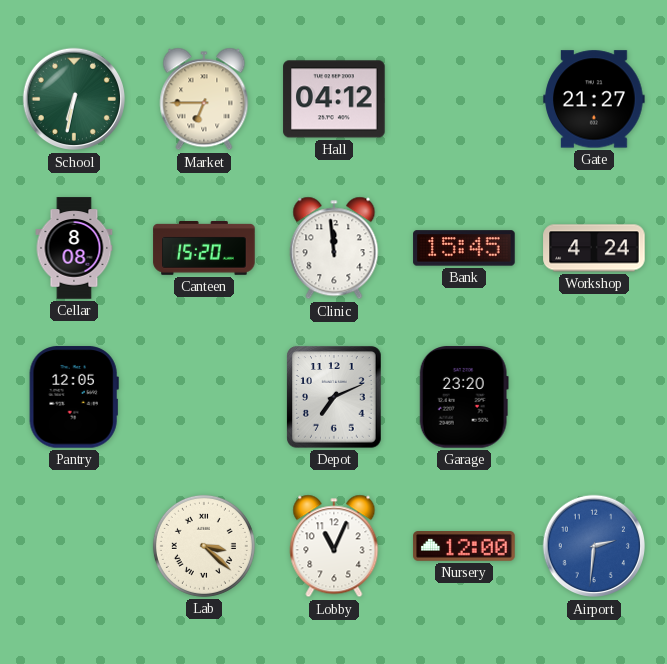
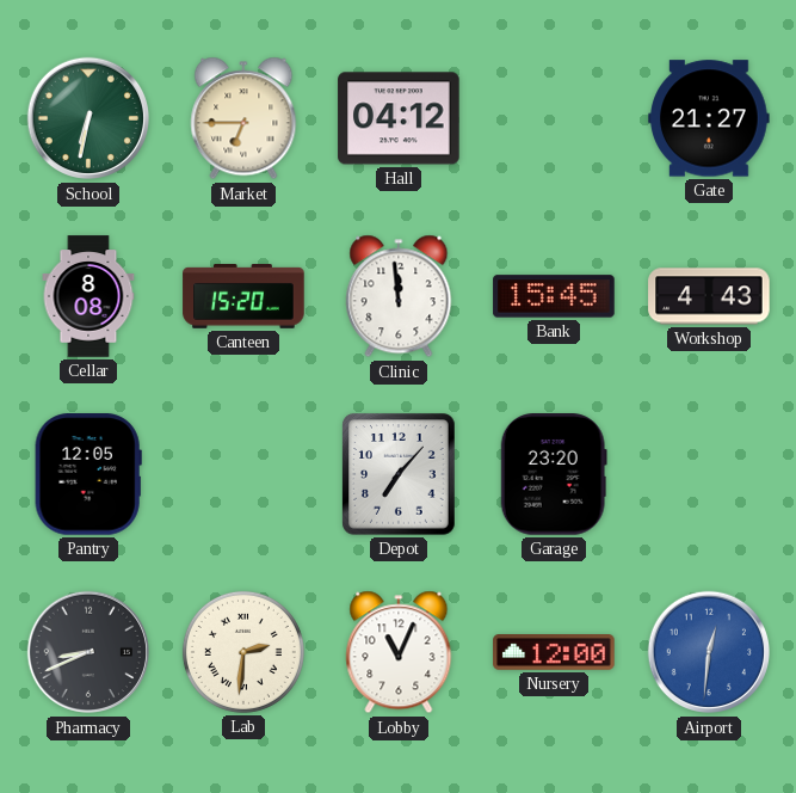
Workshop: 4:24 -> 4:43 (709, 296)
Depot: 7:11 -> 7:07 (399, 474)
Pharmacy: none -> 8:41 (88, 652)
Lab: 3:22 -> 2:31 (243, 652)
Airport: 2:31 -> 12:31 (709, 652)
